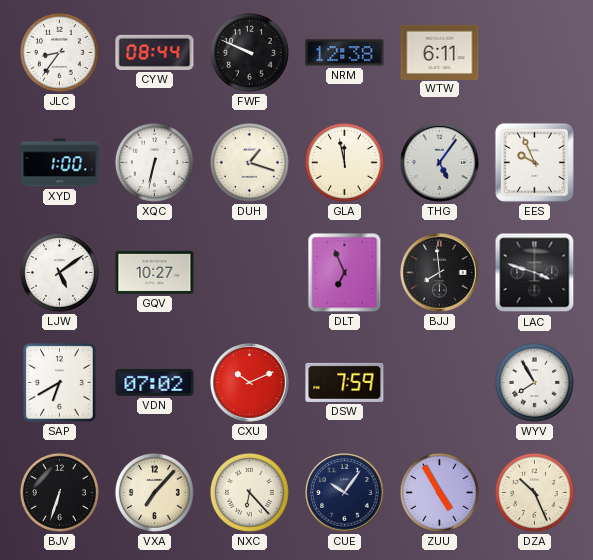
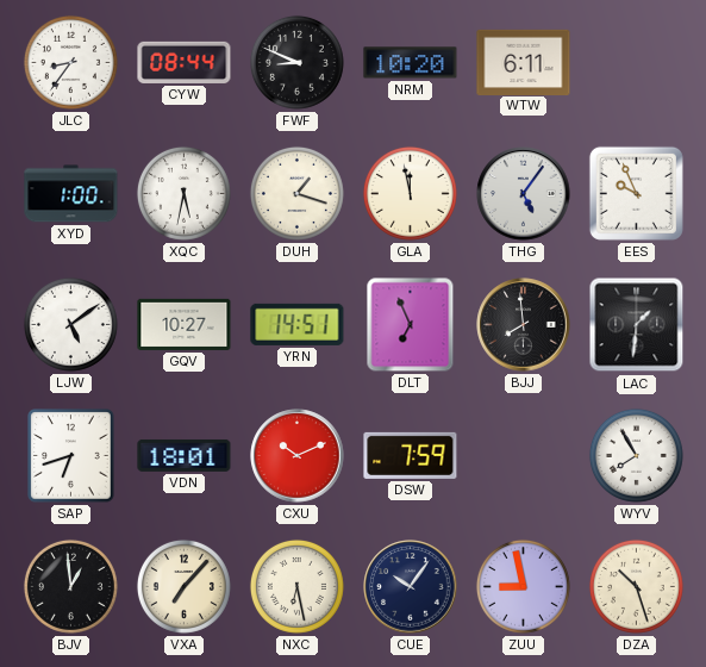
FWF: 9:49 -> 8:49 (296, 62)
NRM: 12:38 -> 10:20 (411, 63)
XQC: 6:32 -> 5:32 (183, 193)
YRN: none -> 14:51 (298, 324)
LAC: 3:48 -> 1:31 (637, 325)
SAP: 6:40 -> 6:42 (71, 456)
VDN: 07:02 -> 18:01 (185, 455)
BJV: 6:33 -> 12:59 (70, 586)
NXC: 6:23 -> 6:28 (296, 586)
ZUU: 4:55 -> 8:58 (523, 586)
DZA: 10:26 -> 10:27 (636, 586)
